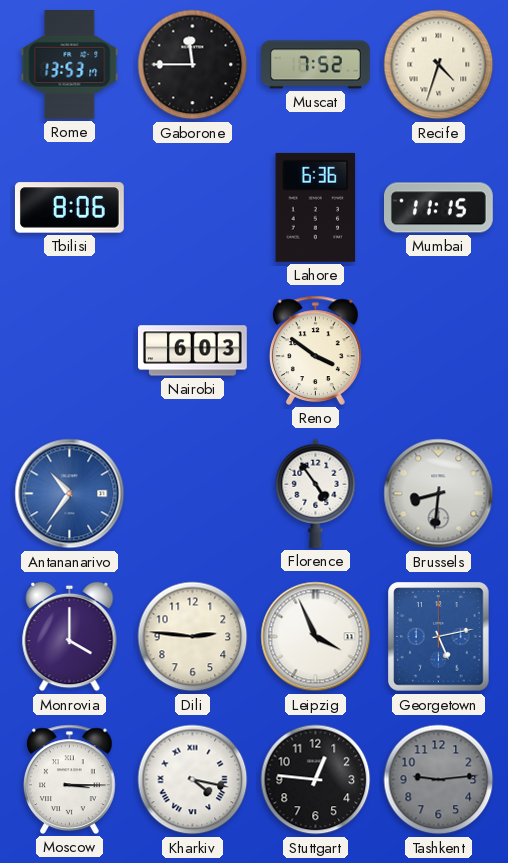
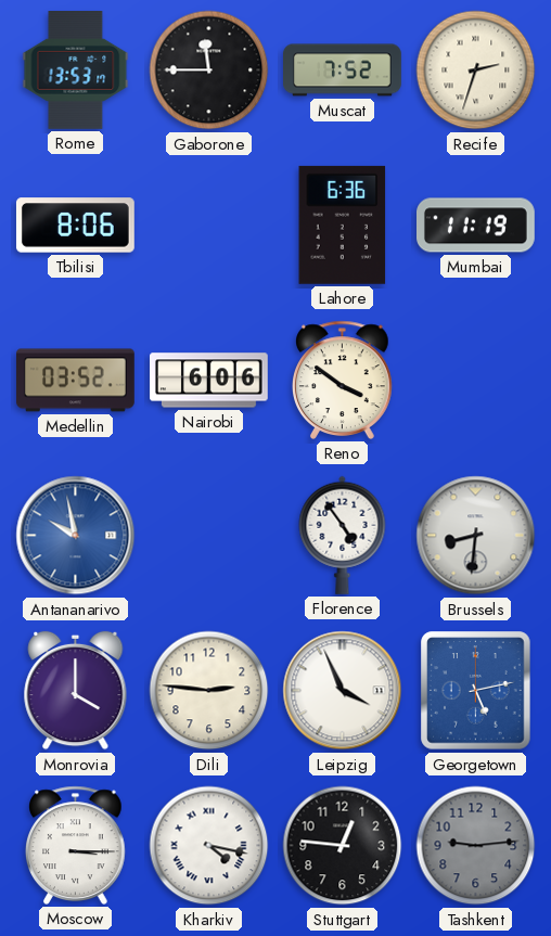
Recife: 4:33 -> 2:33 (476, 70)
Mumbai: 11:15 -> 11:19 (476, 226)
Medellin: none -> 03:52 (76, 381)
Nairobi: 6:03 -> 6:06 (209, 381)
Antananarivo: 10:36 -> 9:58 (76, 536)
